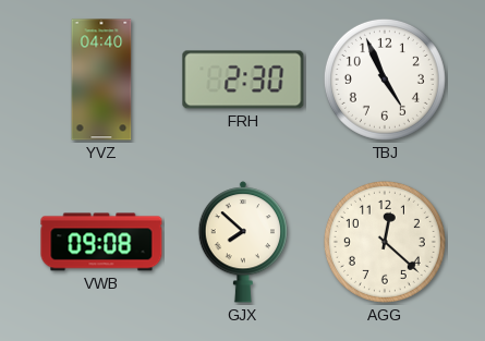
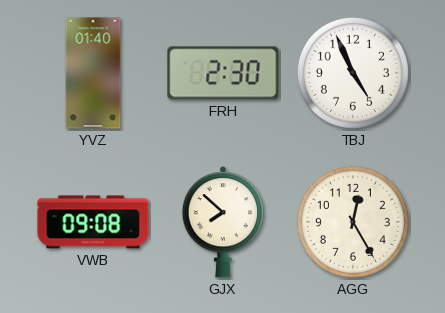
YVZ: 04:40 -> 01:40 (93, 73)
AGG: 12:22 -> 12:25 (353, 222)
